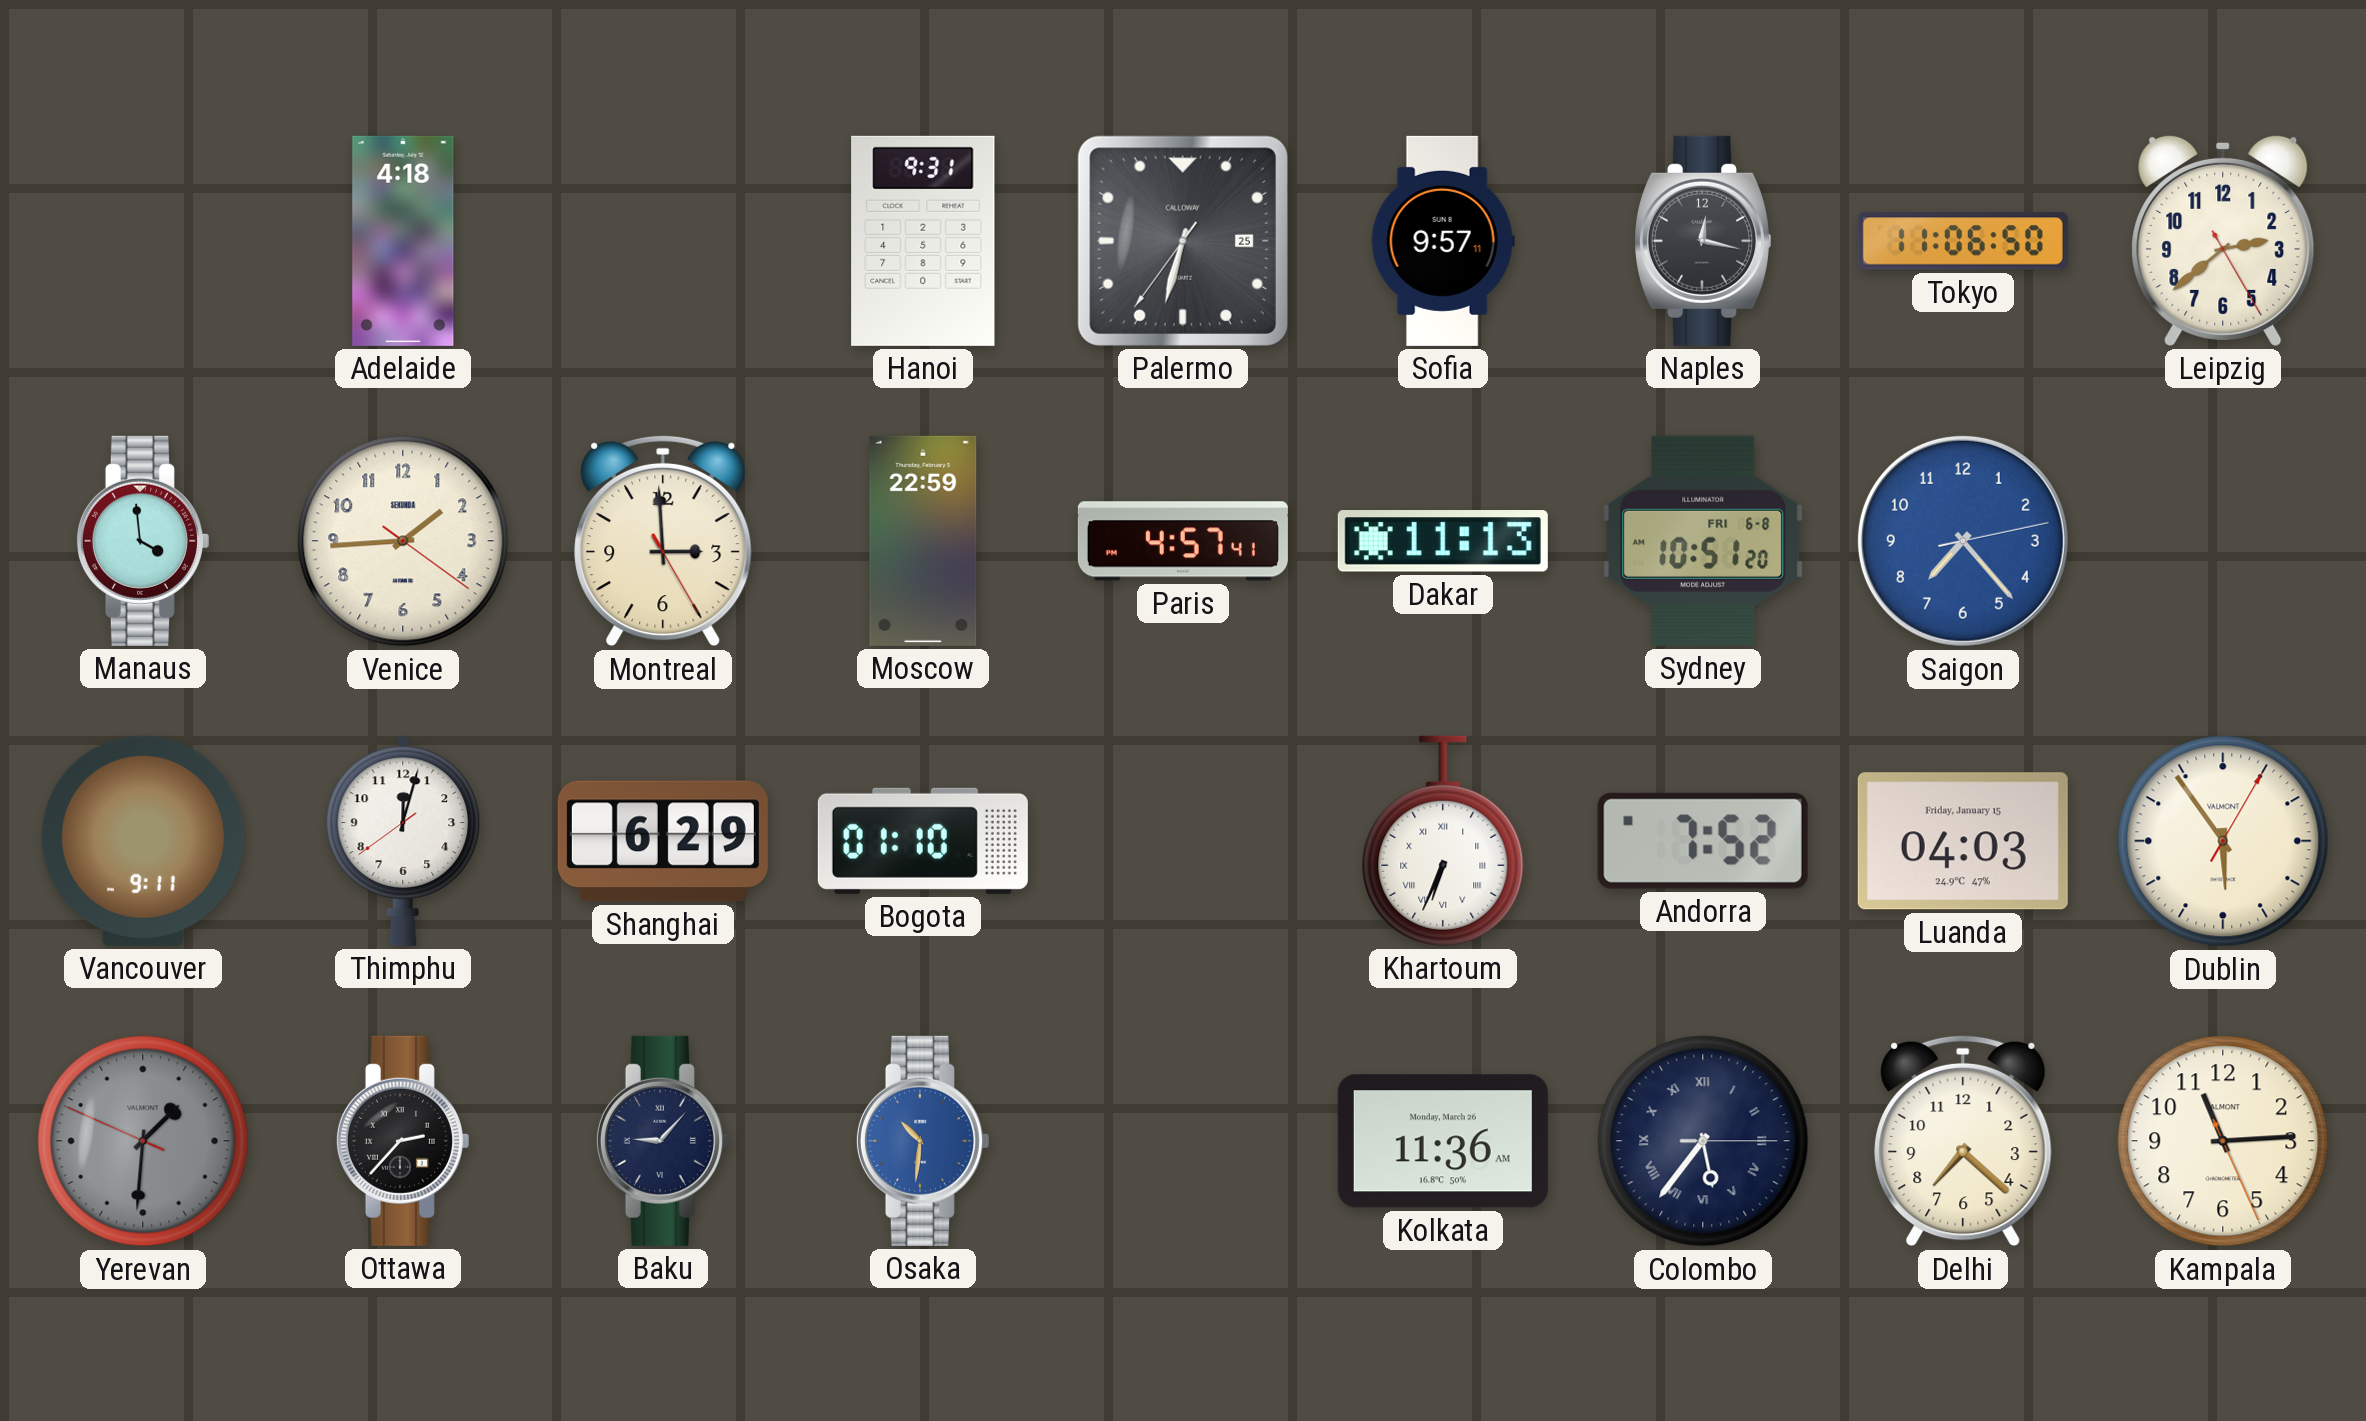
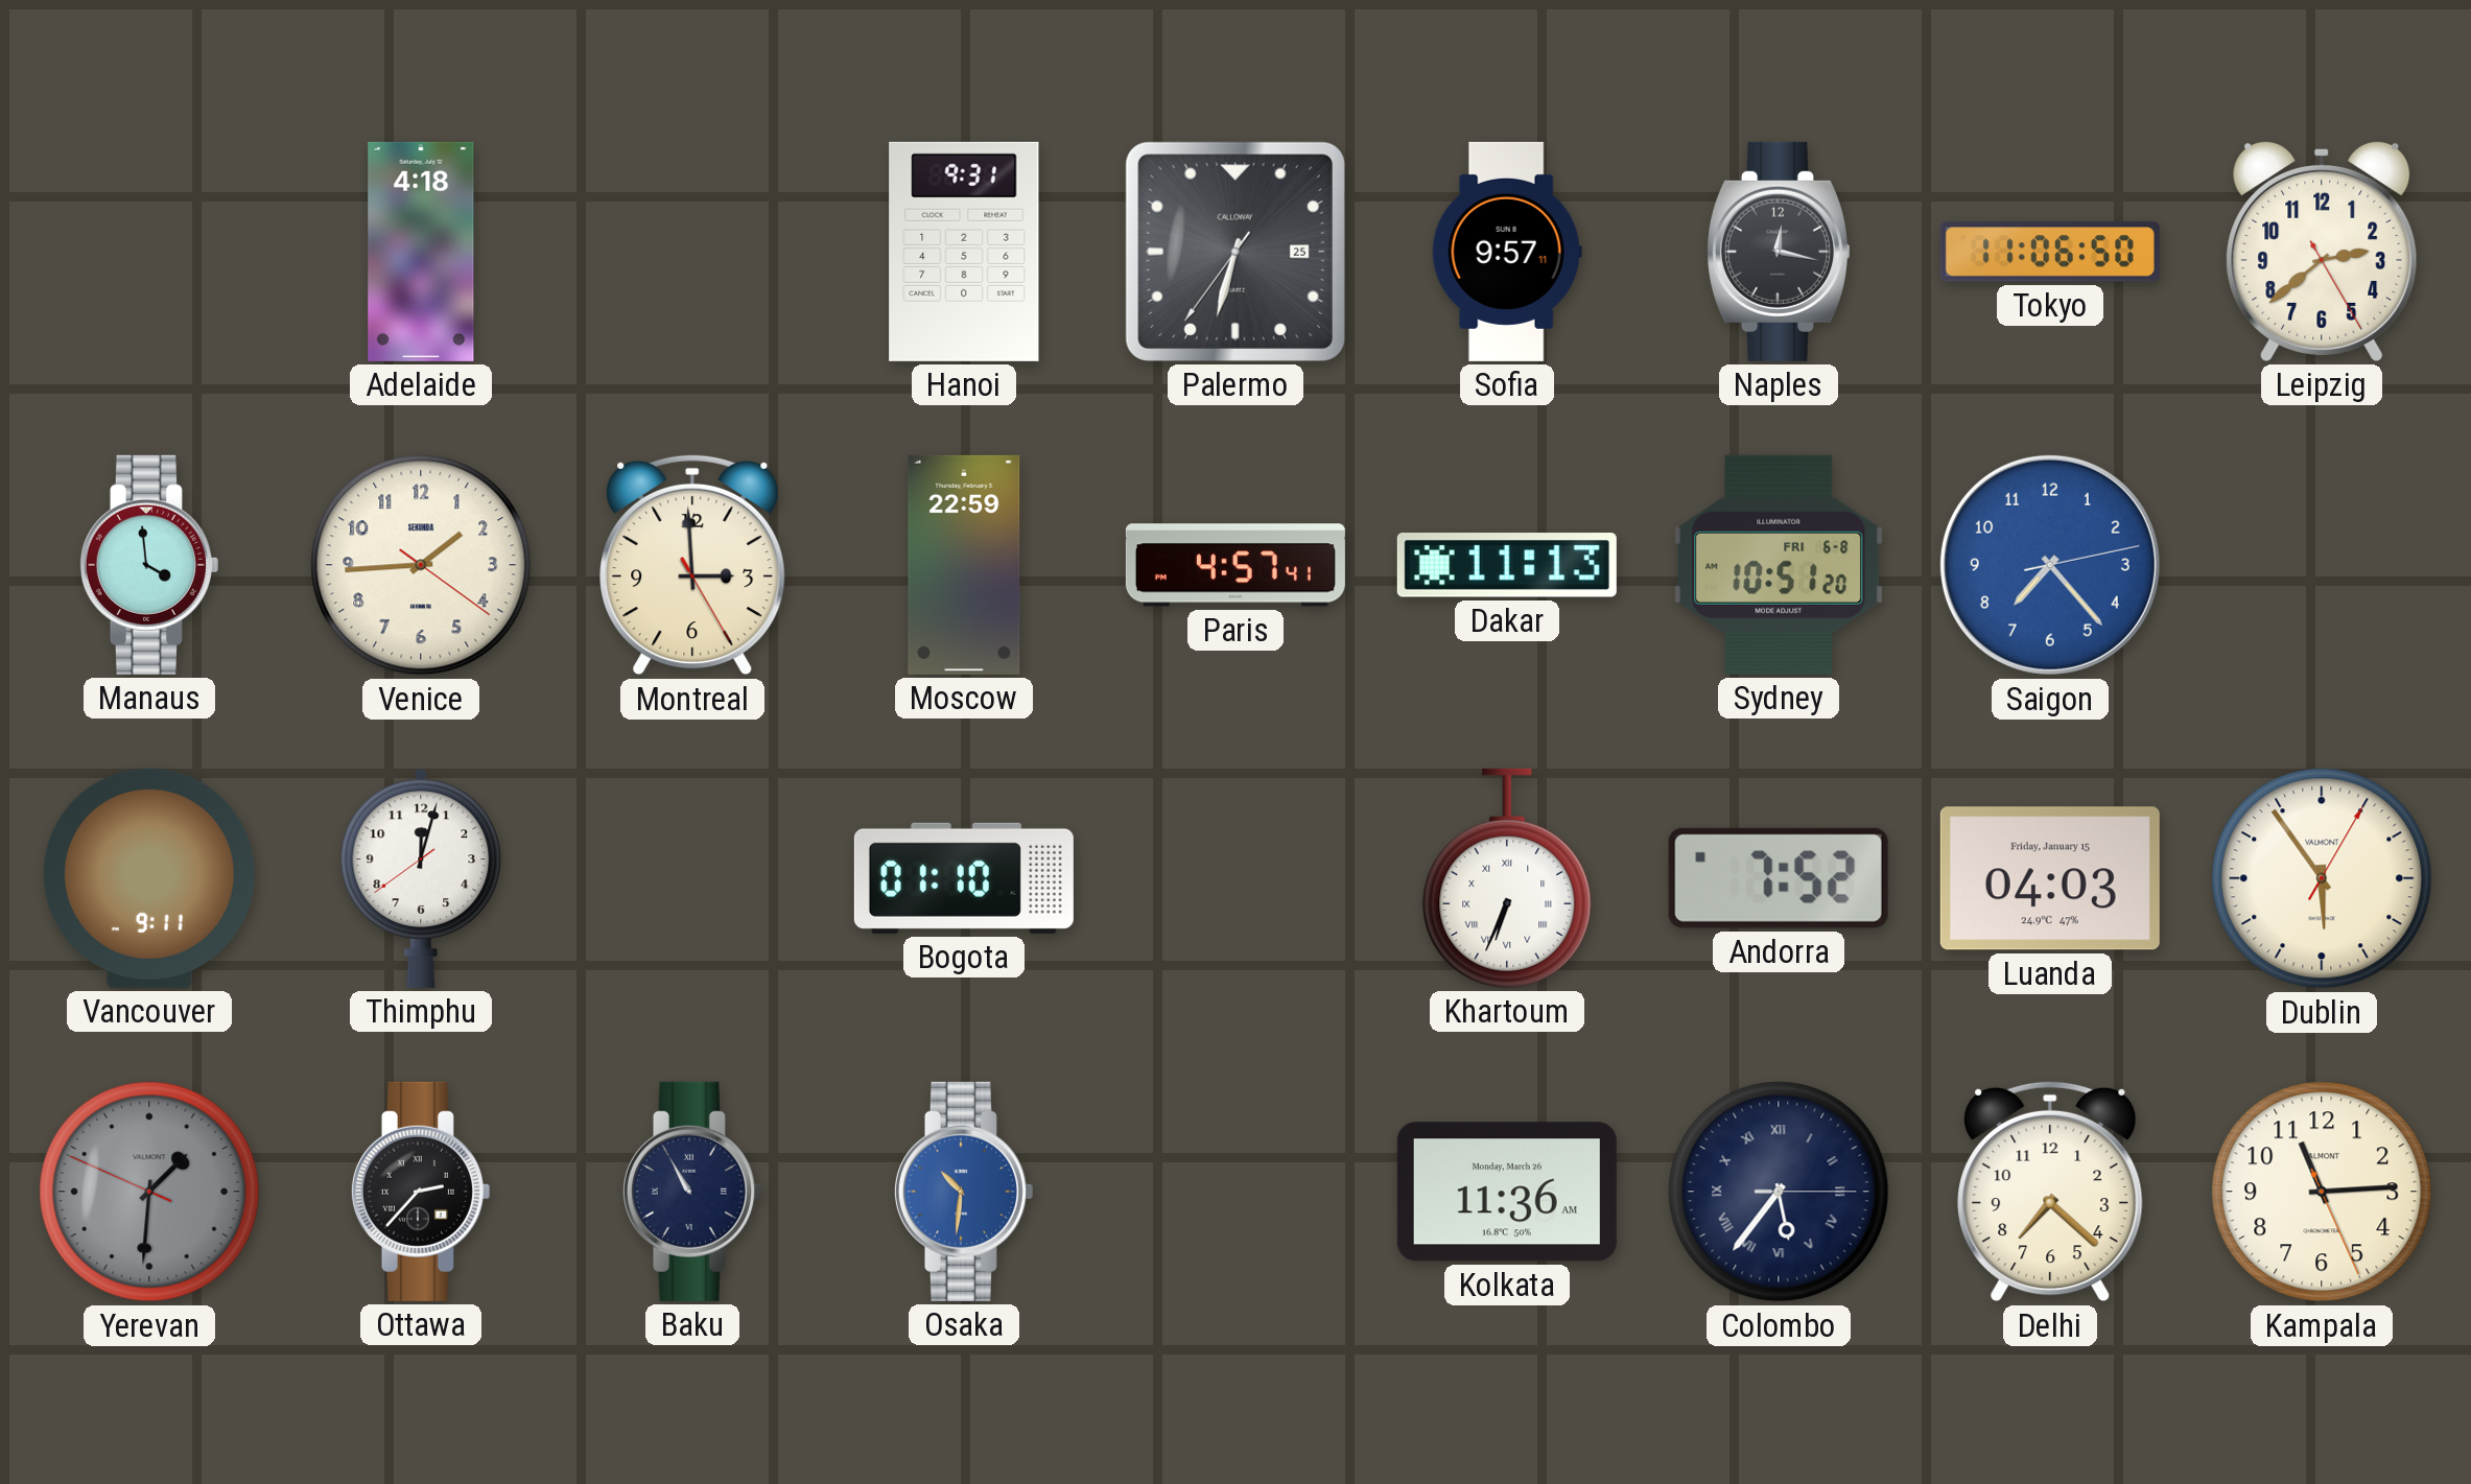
Shanghai: 6:29 -> none (663, 841)
Baku: 9:07 -> 10:55 (691, 1192)
